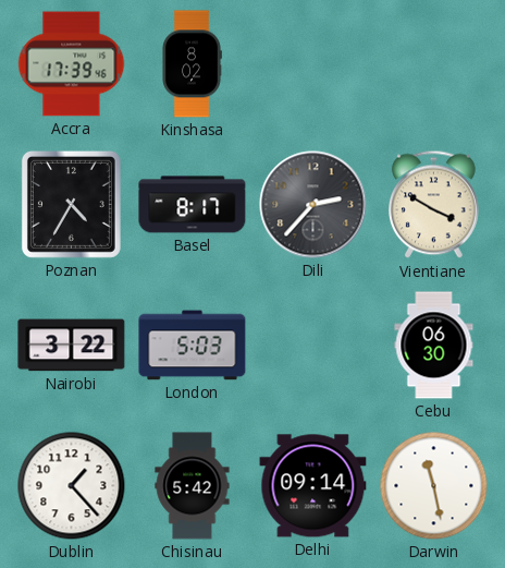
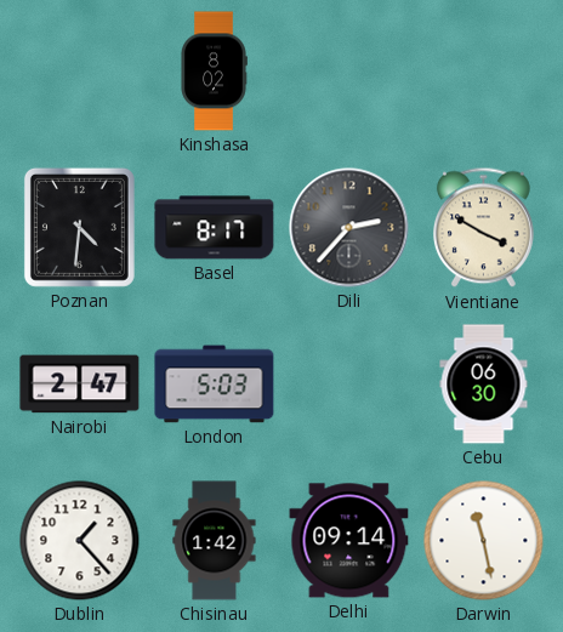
Accra: 17:39 -> none (72, 64)
Poznan: 4:35 -> 4:31 (79, 227)
Nairobi: 3:22 -> 2:47 (80, 385)
Chisinau: 5:42 -> 1:42 (215, 541)
